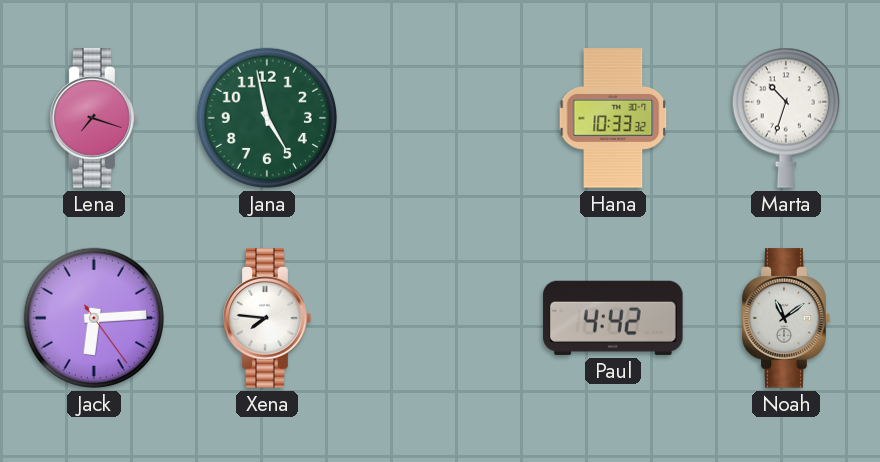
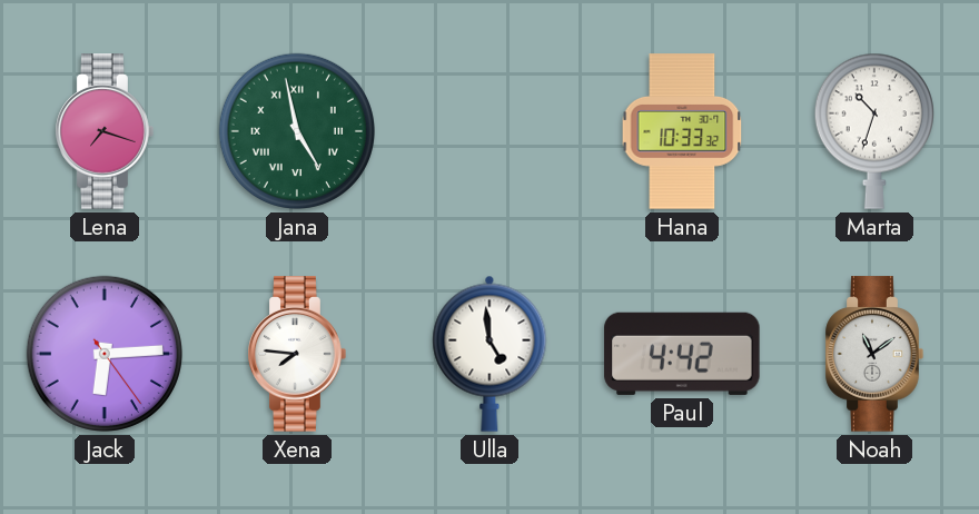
Jana numerals: Arabic -> Roman (297, 131)
Ulla: none -> 4:59 (489, 354)
